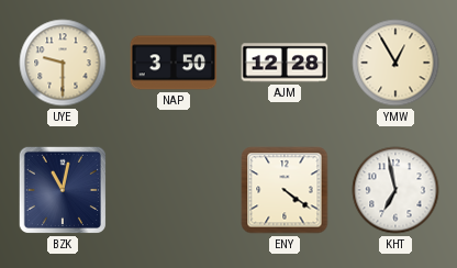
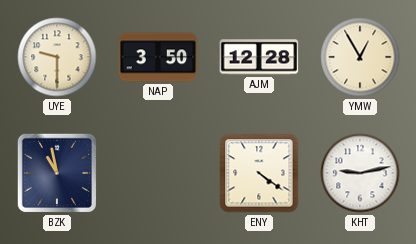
BZK: 11:02 -> 10:58 (57, 173)
KHT: 6:58 -> 9:13 (360, 173)
